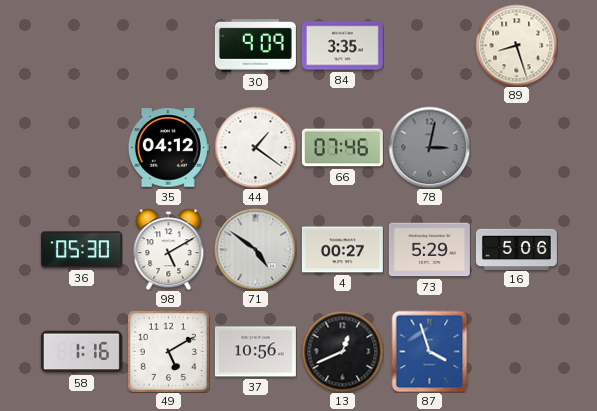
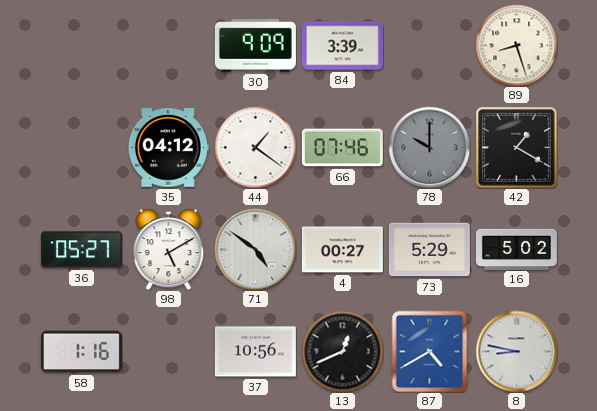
84: 3:35 -> 3:39 (342, 46)
78: 3:02 -> 10:00 (429, 147)
42: none -> 1:20 (516, 147)
36: 05:30 -> 05:27 (81, 250)
16: 5:06 -> 5:02 (516, 249)
49: 5:10 -> none (168, 351)
87: 3:57 -> 4:40 (430, 351)
8: none -> 8:47 (516, 351)
